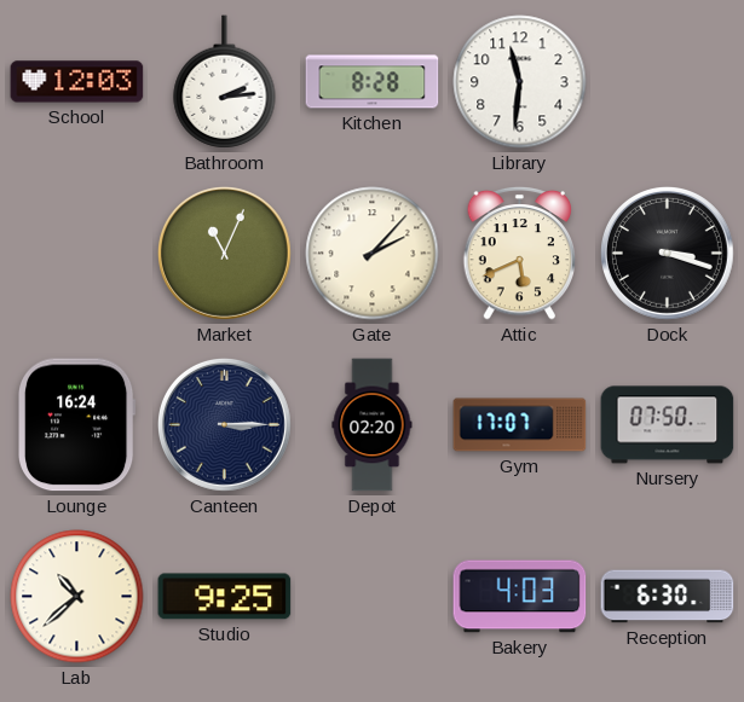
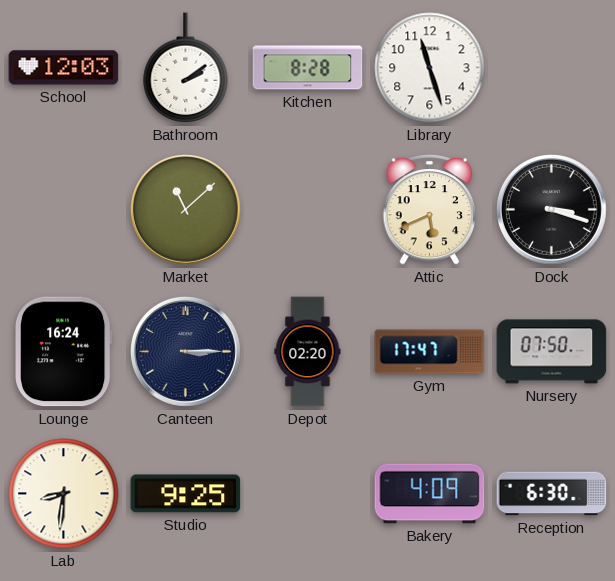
Bathroom: 2:14 -> 2:09 (186, 68)
Library: 11:31 -> 11:27 (430, 68)
Market: 11:04 -> 11:08 (185, 209)
Gate: 2:07 -> none (373, 254)
Gym: 17:07 -> 17:47 (430, 352)
Lab: 10:38 -> 8:31 (64, 494)
Bakery: 4:03 -> 4:09 (430, 494)
